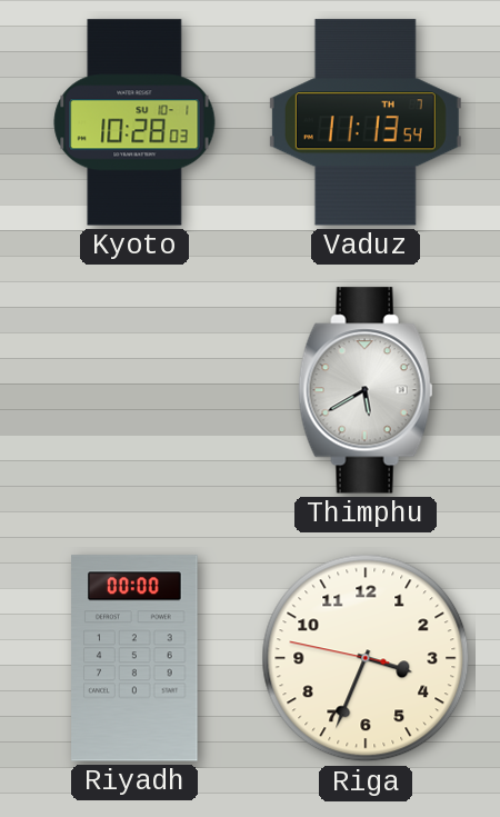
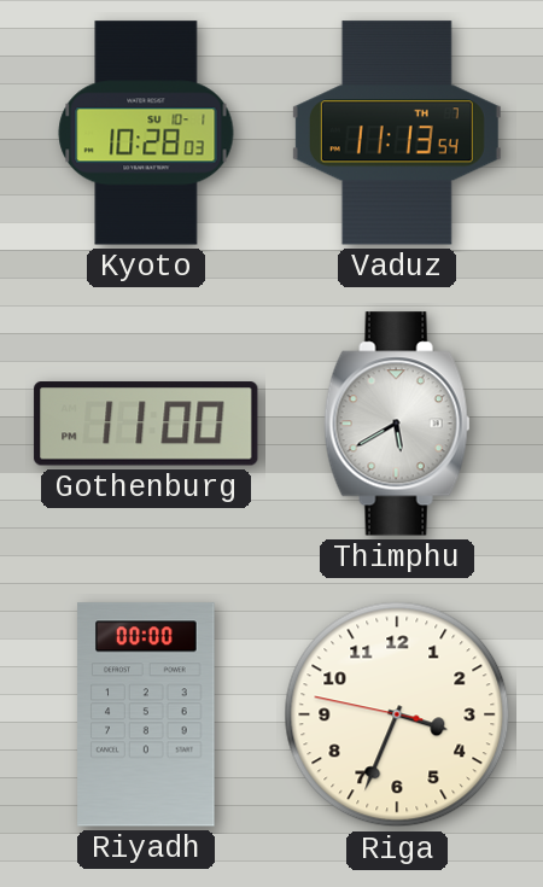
Gothenburg: none -> 11:00 (146, 425)
